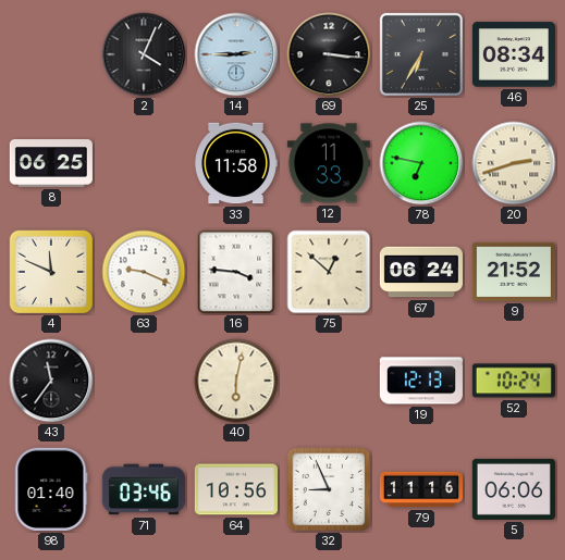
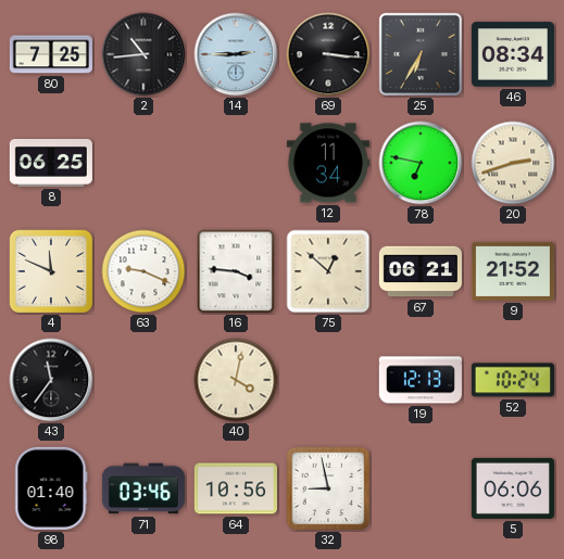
80: none -> 7:25 (51, 54)
2: 4:04 -> 10:44 (143, 54)
33: 11:58 -> none (236, 163)
12: 11:33 -> 11:34 (328, 163)
67: 06:24 -> 06:21 (421, 271)
40: 6:02 -> 4:02 (236, 380)
32: 8:56 -> 8:58 (328, 488)
79: 11:16 -> none (421, 489)
